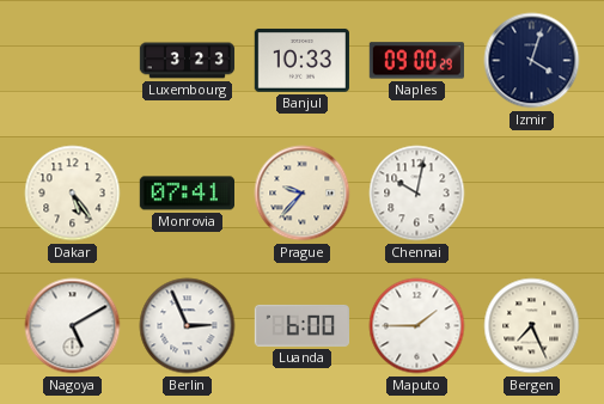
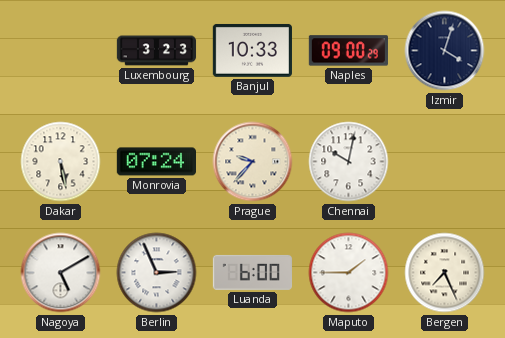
Dakar: 5:24 -> 5:28 (61, 162)
Monrovia: 07:41 -> 07:24 (156, 162)
